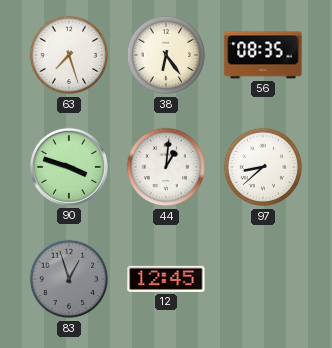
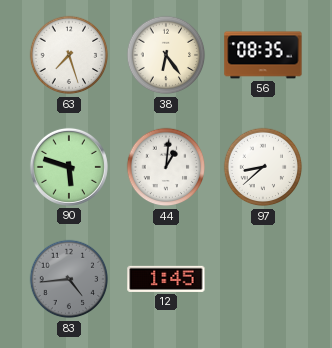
90: 3:48 -> 5:48 (69, 167)
83: 12:57 -> 4:44 (69, 279)
12: 12:45 -> 1:45 (166, 279)
